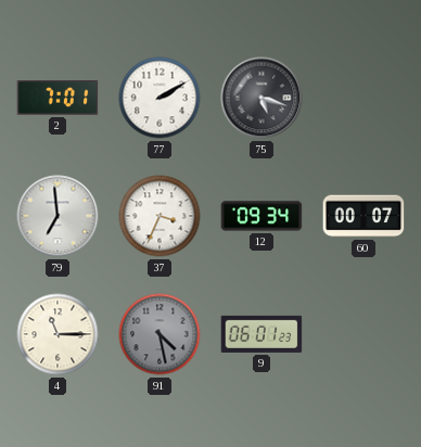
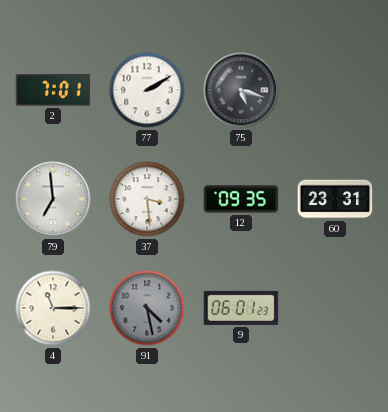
37: 3:34 -> 3:29 (147, 199)
12: 09:34 -> 09:35 (241, 199)
60: 00:07 -> 23:31 (335, 199)
